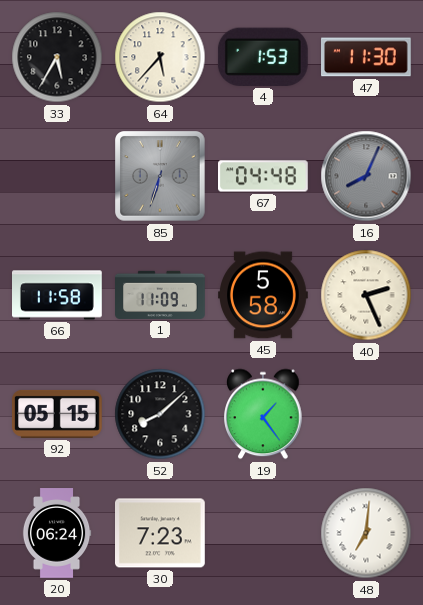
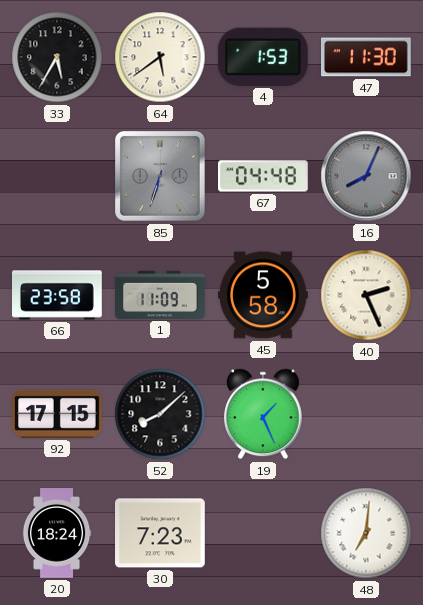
64: 5:37 -> 5:39 (160, 57)
66: 11:58 -> 23:58 (58, 295)
92: 05:15 -> 17:15 (58, 414)
19: 1:24 -> 1:26 (263, 414)
20: 06:24 -> 18:24 (57, 533)
